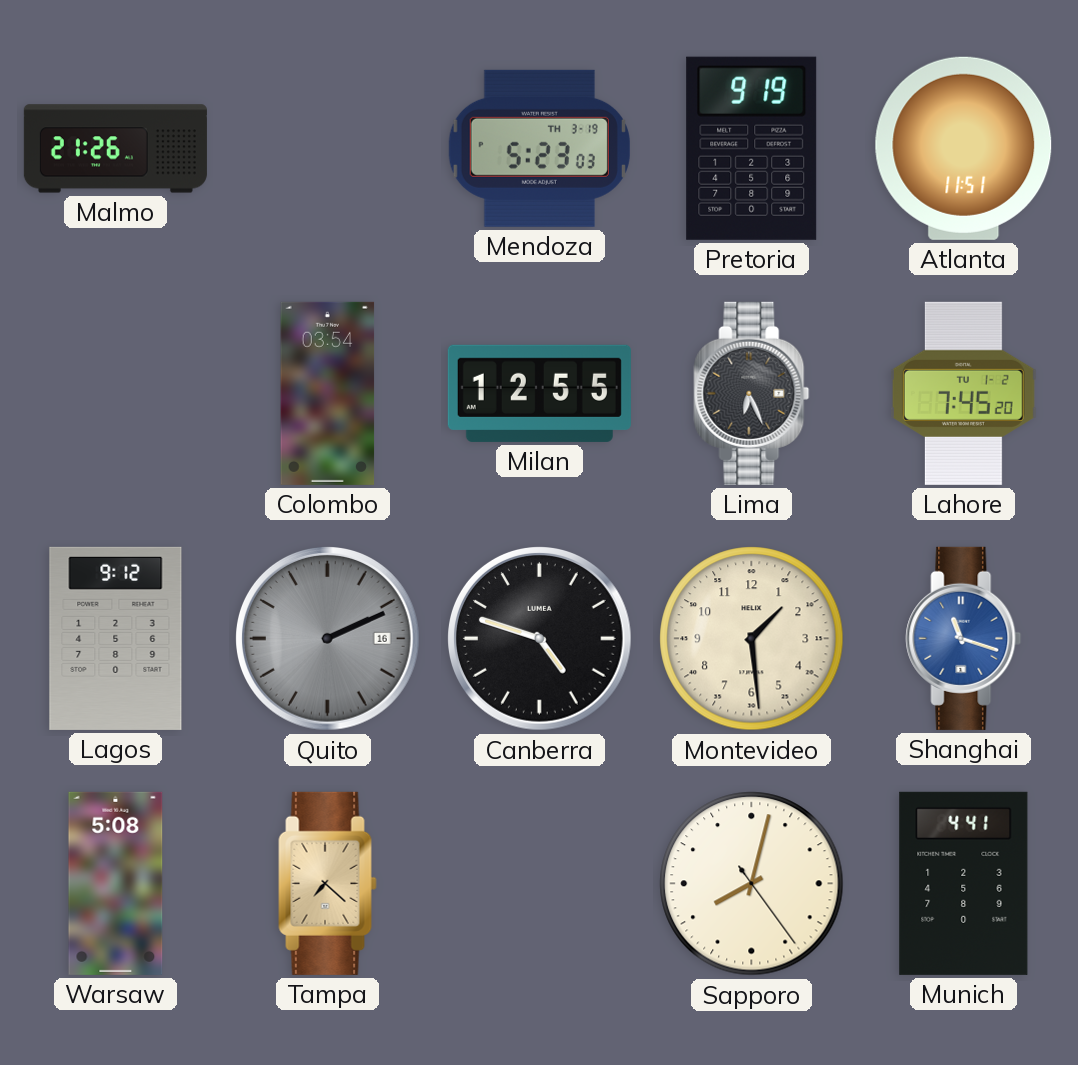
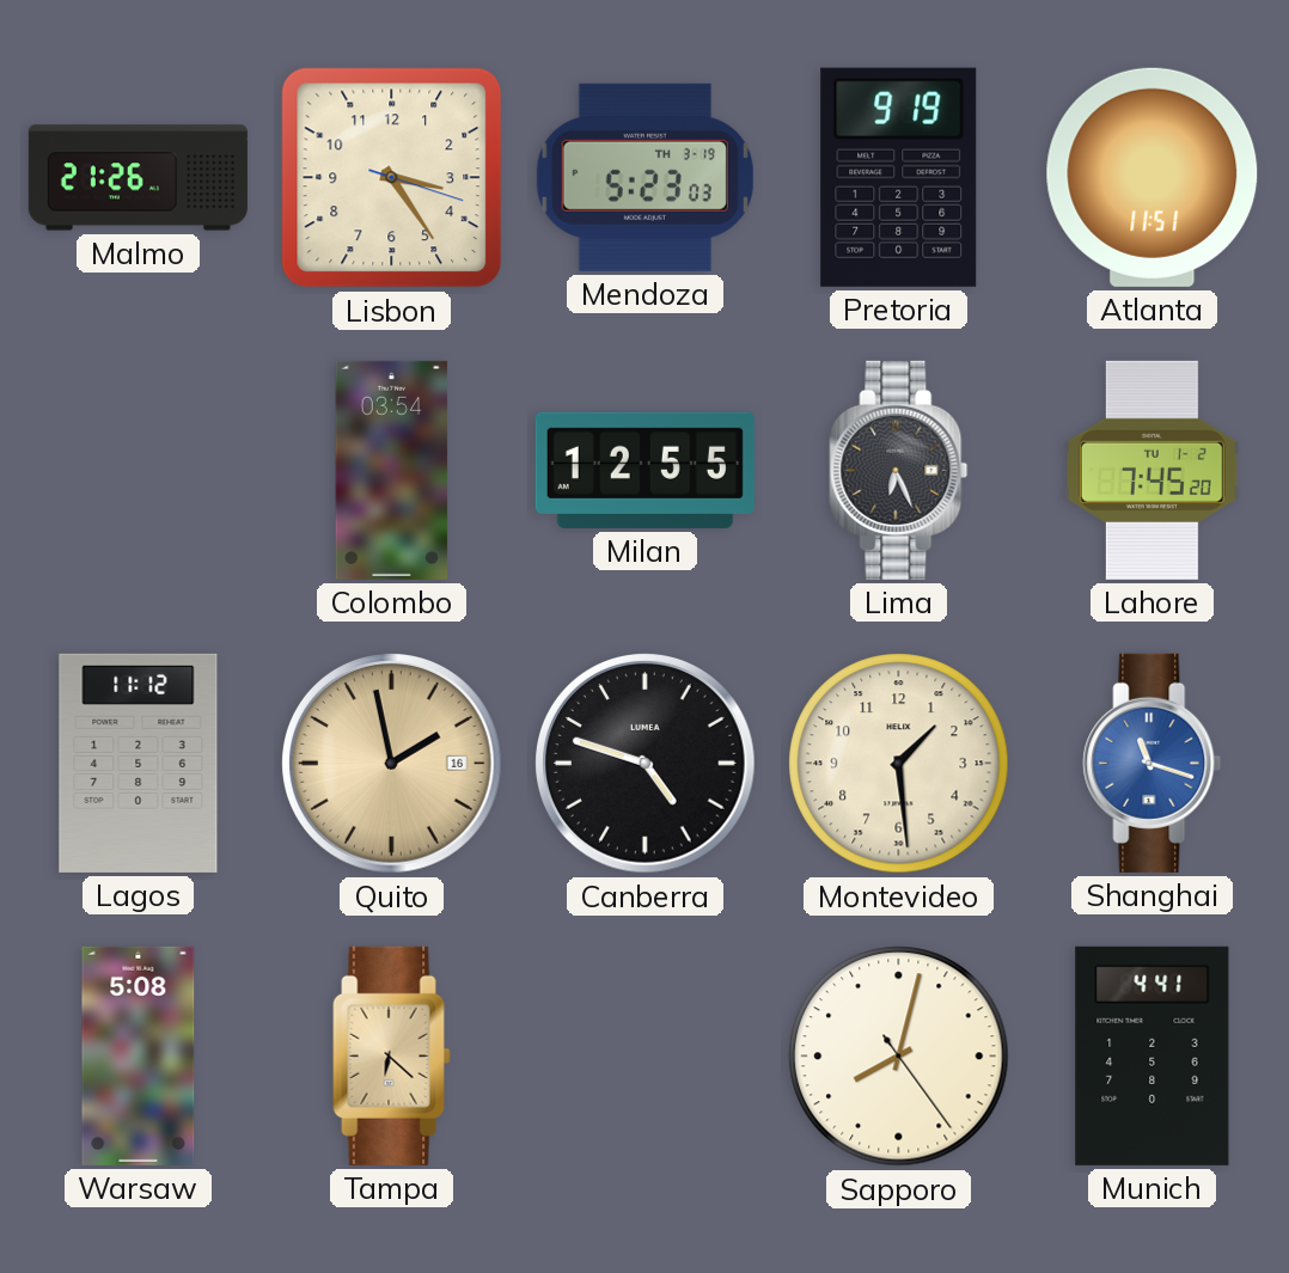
Lisbon: none -> 3:24 (392, 178)
Lagos: 9:12 -> 11:12 (139, 763)
Quito: 2:11 -> 1:58 (392, 764)
Quito dial: grey -> champagne (392, 764)
Tampa: 7:22 -> 6:22 (392, 1055)
